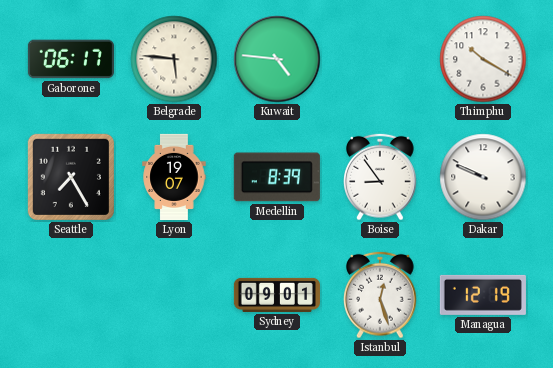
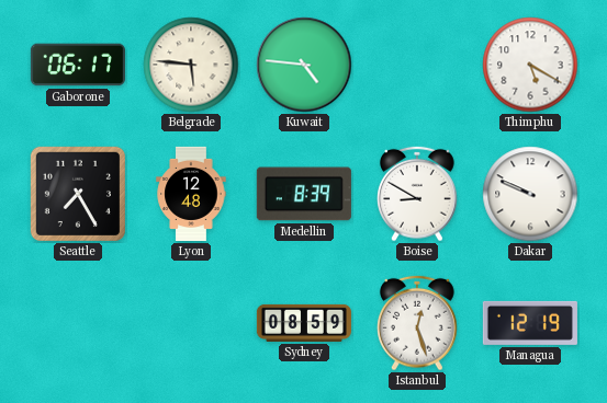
Thimphu: 10:20 -> 5:20 (530, 65)
Lyon: 19:07 -> 12:48 (191, 194)
Boise: 8:54 -> 8:50 (418, 194)
Sydney: 09:01 -> 08:59 (304, 323)
